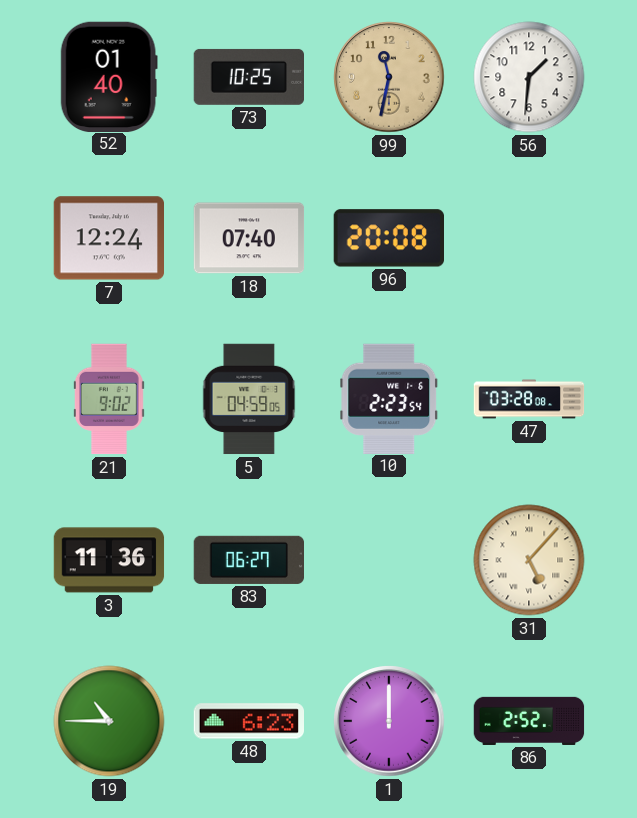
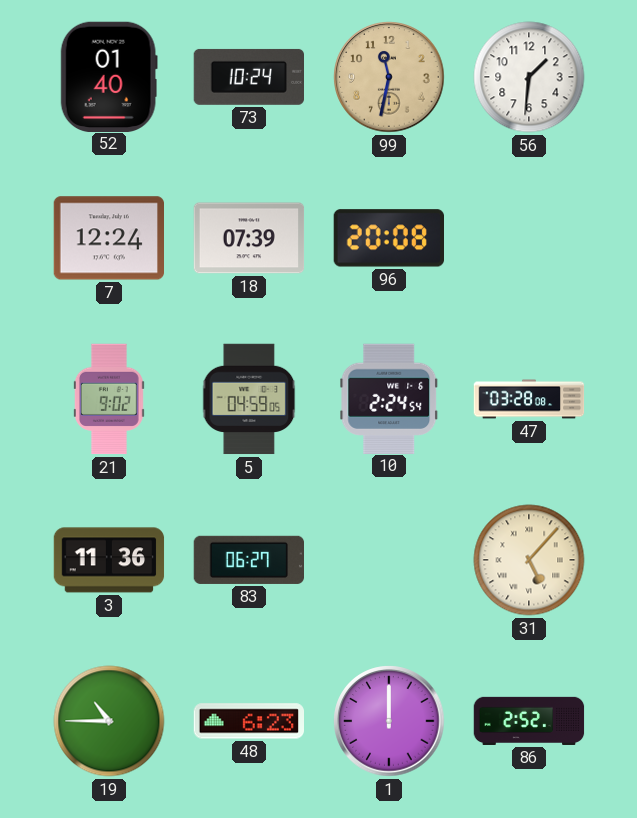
73: 10:25 -> 10:24 (248, 77)
18: 07:40 -> 07:39 (249, 238)
10: 2:23 -> 2:24 (389, 398)
